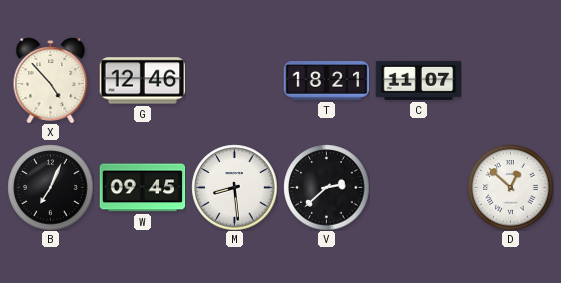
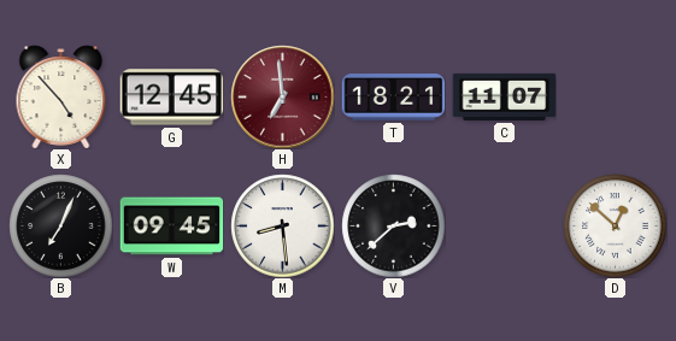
G: 12:46 -> 12:45 (171, 98)
H: none -> 6:59 (282, 96)
